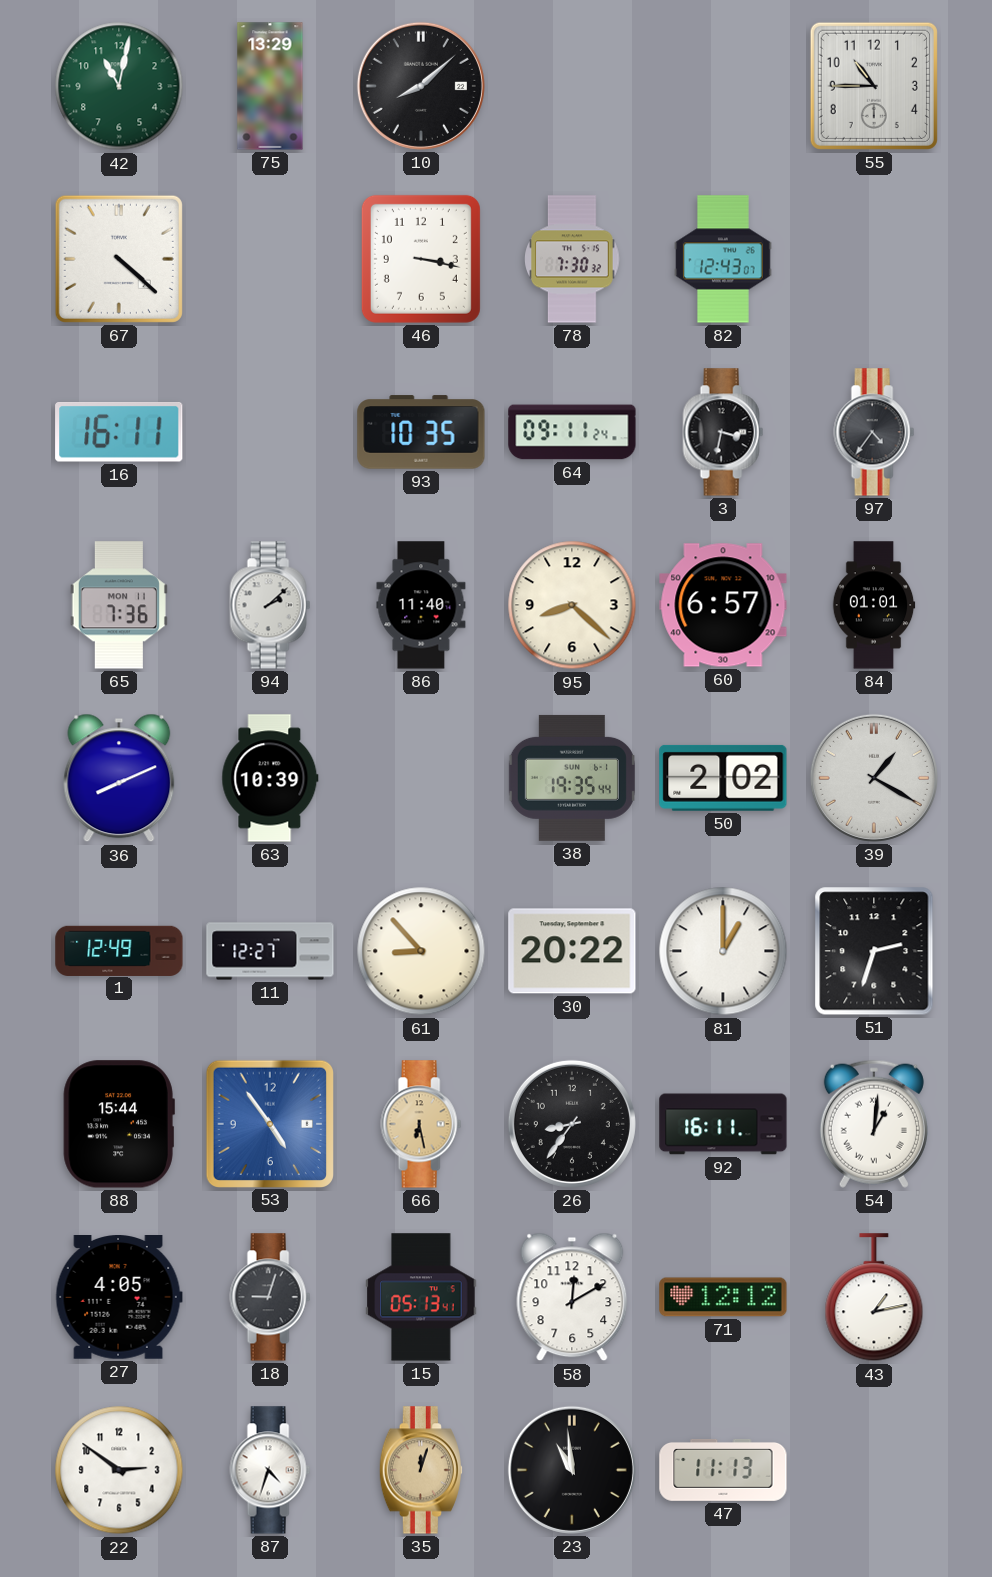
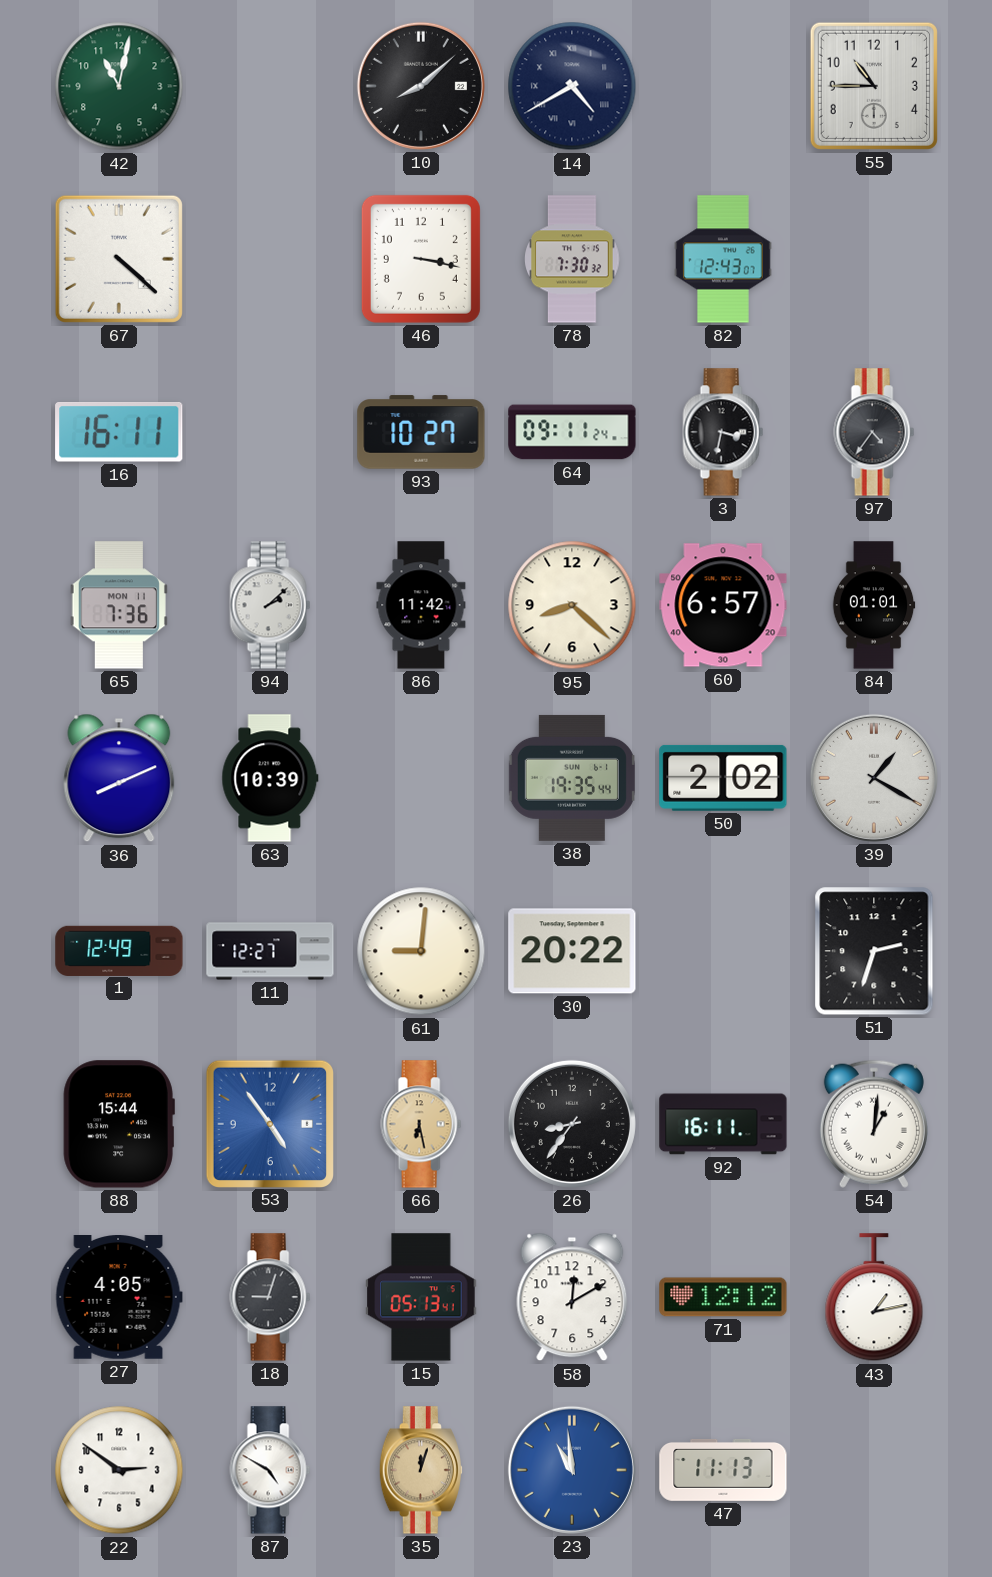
75: 13:29 -> none (270, 86)
14: none -> 4:40 (572, 86)
93: 10:35 -> 10:27 (421, 432)
86: 11:40 -> 11:42 (421, 605)
61: 8:53 -> 9:01 (421, 951)
81: 1:00 -> none (723, 951)
87: 4:33 -> 4:50 (270, 1470)
23 dial: black -> blue (572, 1470)
